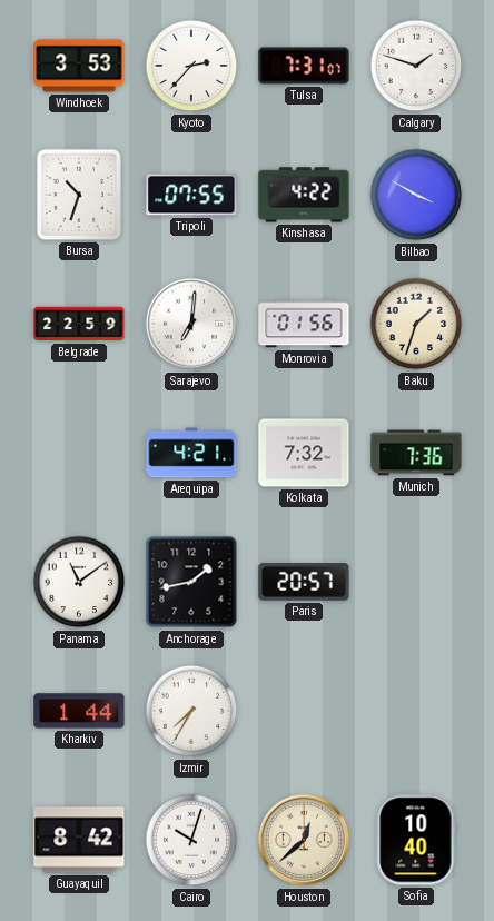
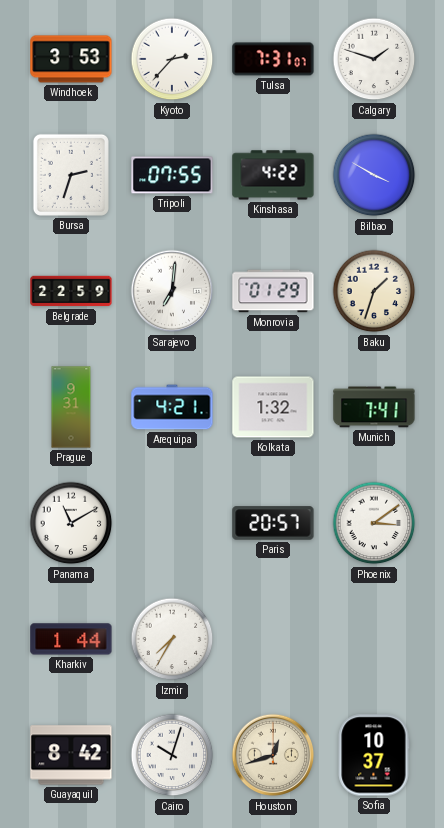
Bursa: 10:33 -> 2:33 (71, 175)
Monrovia: 01:56 -> 01:29 (273, 291)
Prague: none -> 9:31 (71, 407)
Kolkata: 7:32 -> 1:32 (273, 407)
Munich: 7:36 -> 7:41 (374, 407)
Panama: 11:09 -> 11:10 (71, 523)
Anchorage: 1:43 -> none (191, 582)
Phoenix: none -> 3:09 (374, 523)
Houston: 12:38 -> 12:42 (273, 755)
Sofia: 10:40 -> 10:37 (374, 755)
